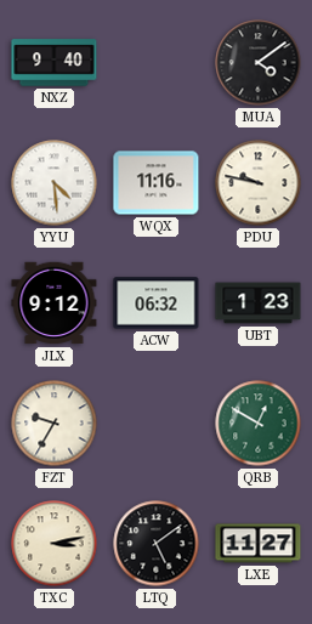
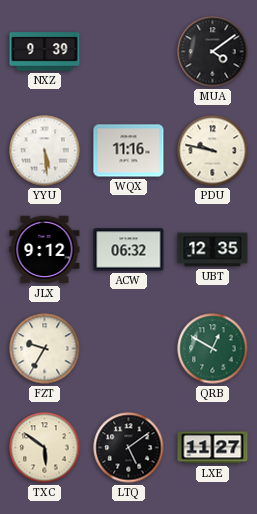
NXZ: 9:40 -> 9:39 (45, 52)
YYU: 4:29 -> 5:29 (45, 151)
UBT: 1:23 -> 12:35 (213, 250)
TXC: 3:13 -> 5:51 (45, 448)
